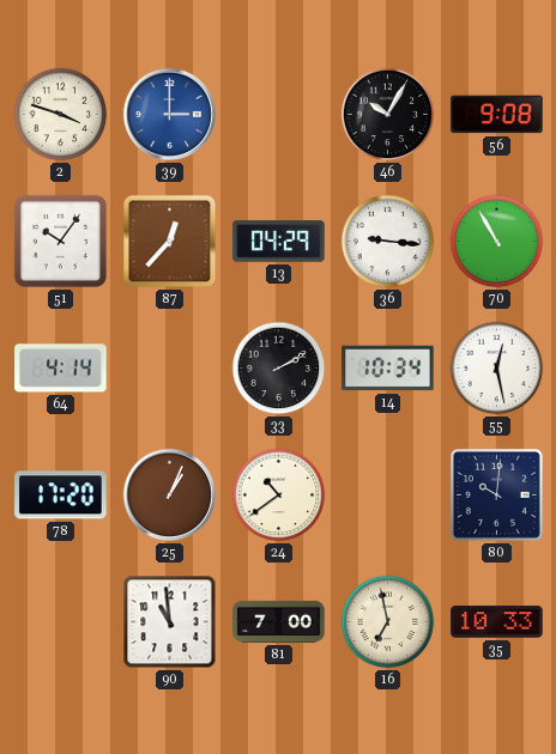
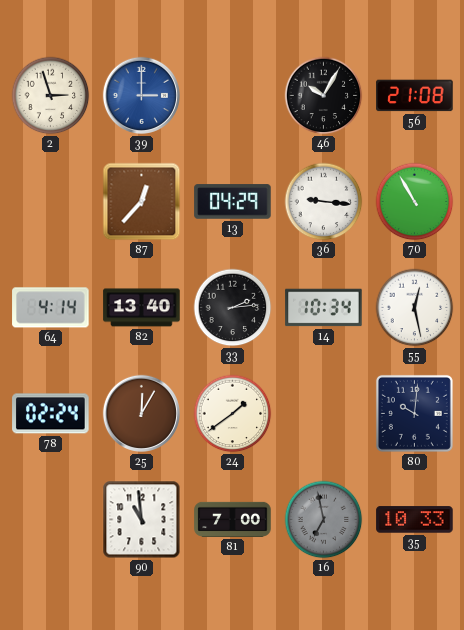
2: 3:48 -> 2:57 (51, 96)
56: 9:08 -> 21:08 (415, 96)
51: 10:06 -> none (60, 241)
82: none -> 13:40 (142, 308)
33: 2:10 -> 2:14 (233, 308)
78: 17:20 -> 02:24 (51, 414)
25: 1:04 -> 12:05 (141, 413)
24: 10:39 -> 1:39 (233, 414)
16 dial: cream -> grey (324, 520)
